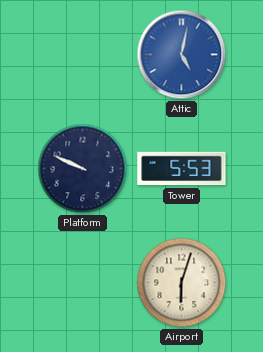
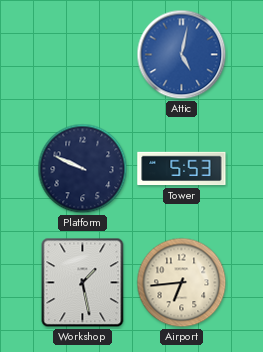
Workshop: none -> 1:28 (83, 283)
Airport: 6:03 -> 6:44 (182, 283)
